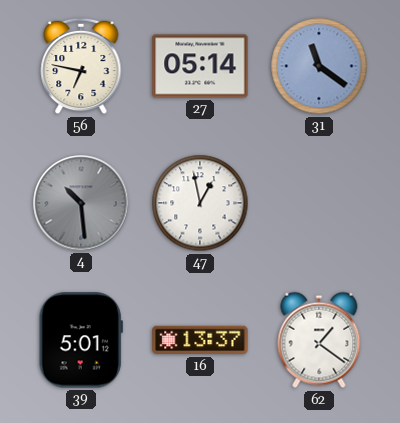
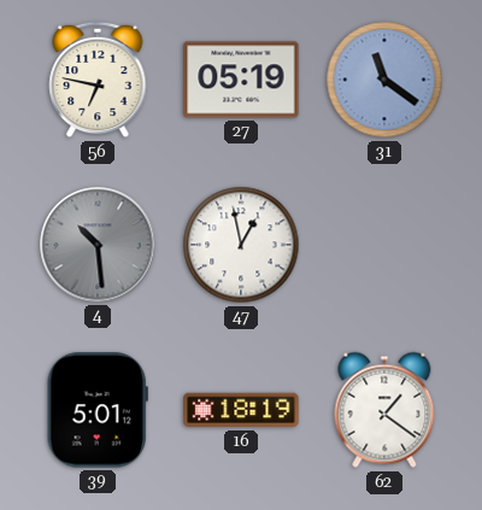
27: 05:14 -> 05:19 (241, 80)
16: 13:37 -> 18:19 (241, 410)
